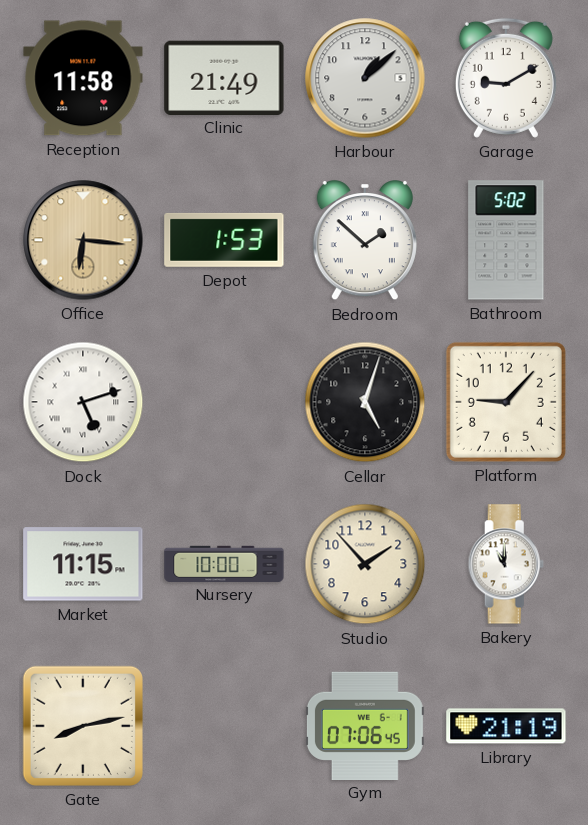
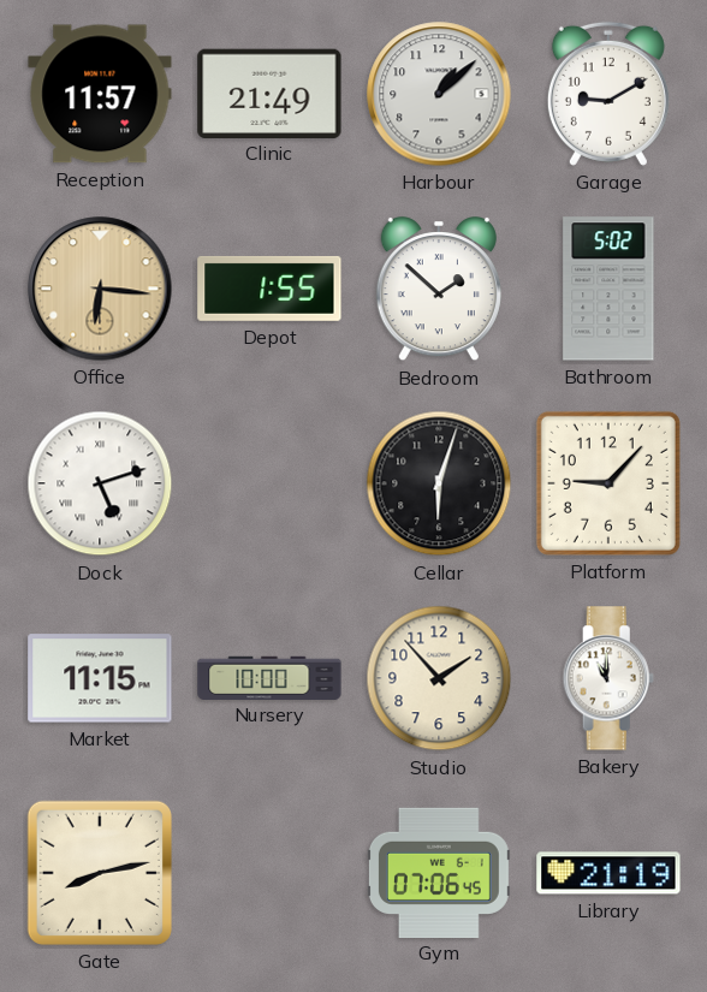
Reception: 11:58 -> 11:57 (100, 94)
Depot: 1:53 -> 1:55 (269, 289)
Cellar: 5:03 -> 6:03 (439, 483)
